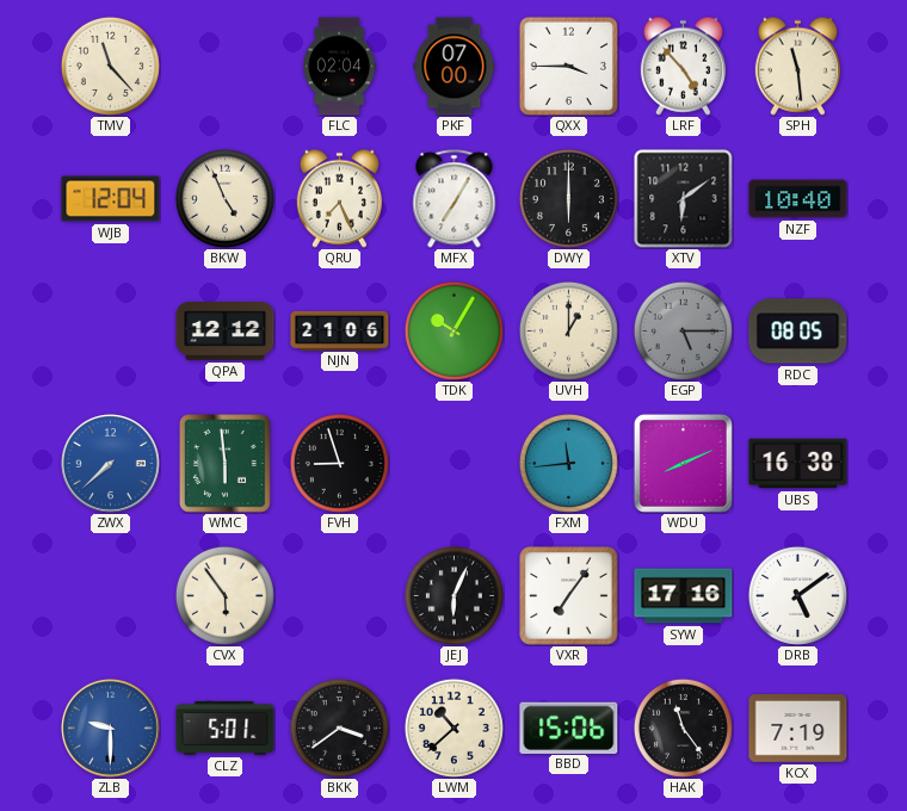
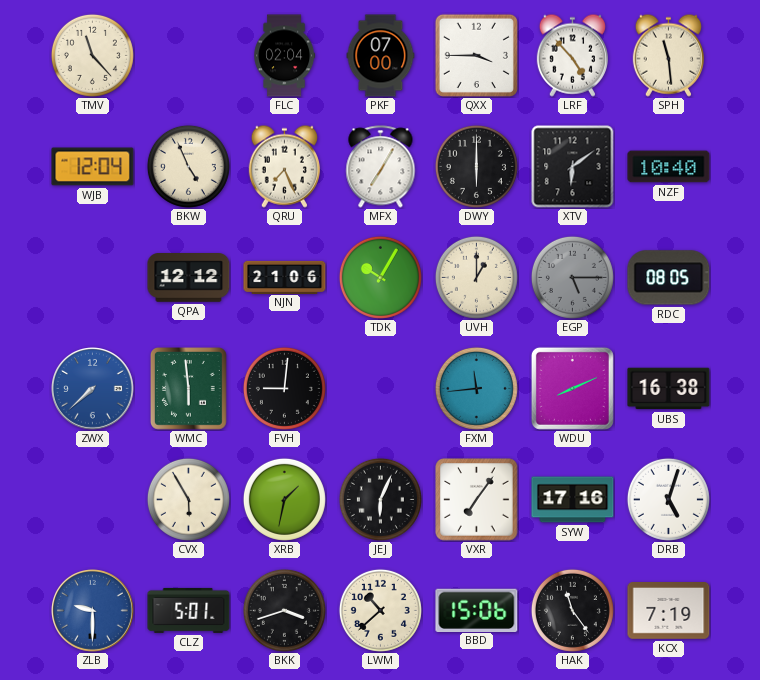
FVH: 8:57 -> 9:01 (284, 388)
CVX: 5:54 -> 5:55 (188, 499)
XRB: none -> 1:32 (284, 499)
DRB: 5:09 -> 5:03 (668, 499)
BKK: 3:39 -> 3:42 (284, 610)
